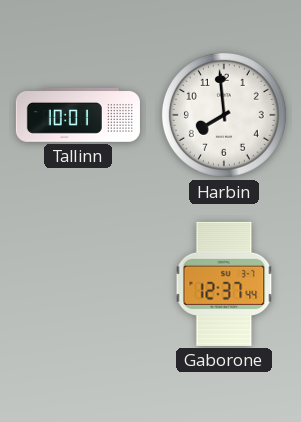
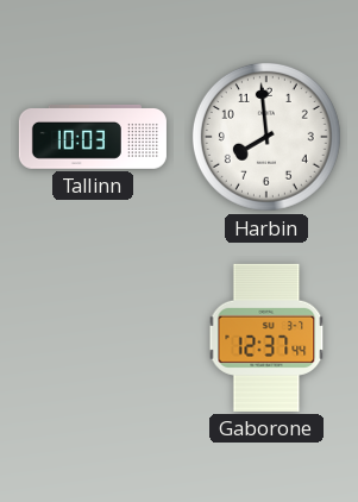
Tallinn: 10:01 -> 10:03 (93, 137)
